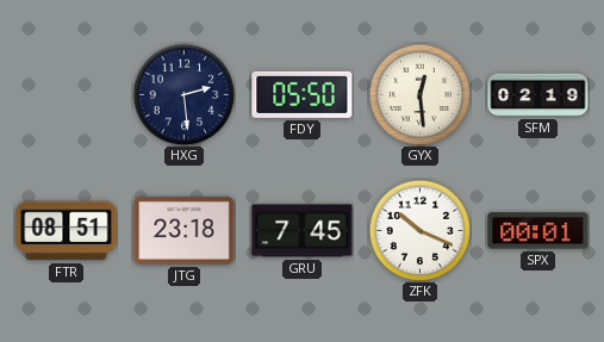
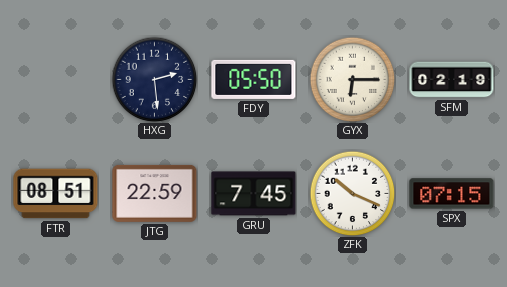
GYX: 12:29 -> 6:15 (352, 79)
JTG: 23:18 -> 22:59 (155, 193)
SPX: 00:01 -> 07:15 (452, 194)
